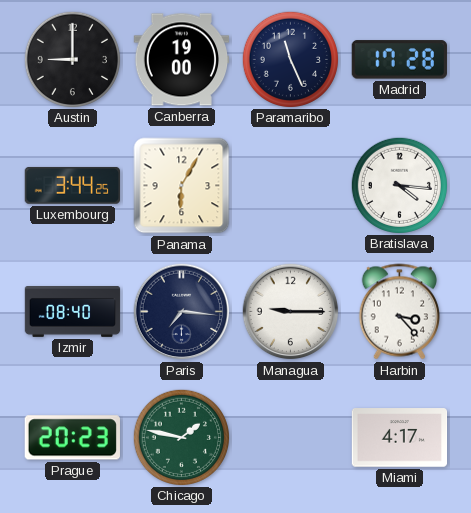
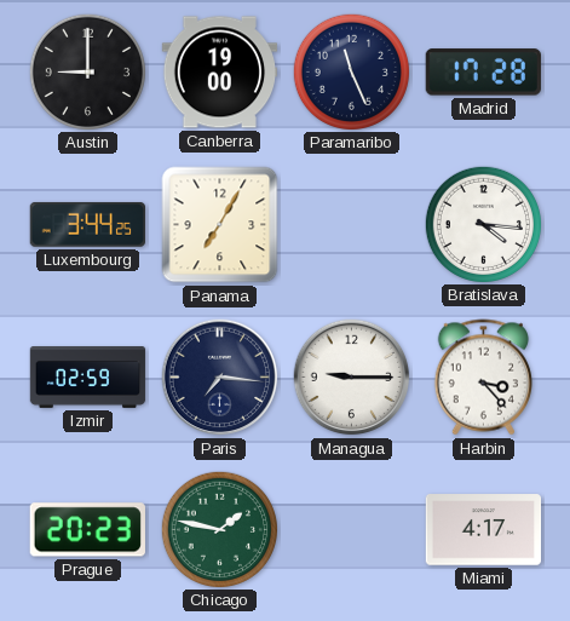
Panama: 6:05 -> 7:05 (220, 225)
Izmir: 08:40 -> 02:59 (88, 378)
